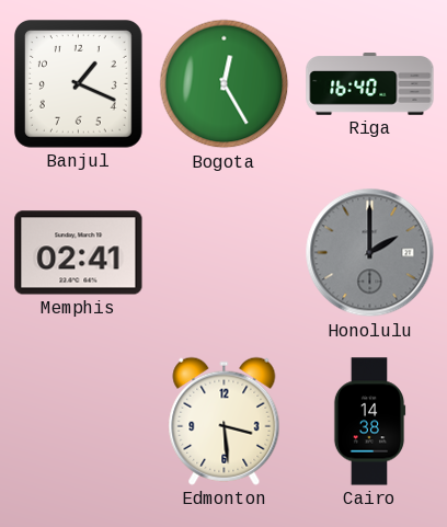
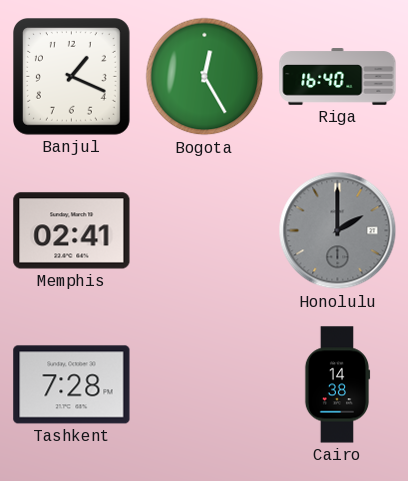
Tashkent: none -> 7:28 (72, 385)
Edmonton: 3:29 -> none (225, 421)
